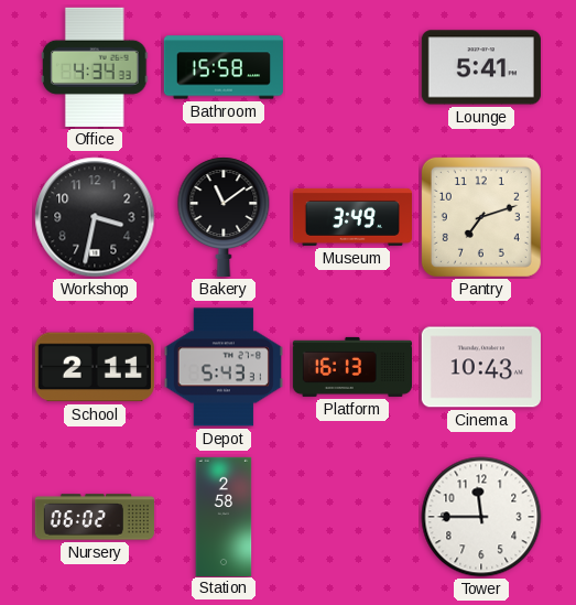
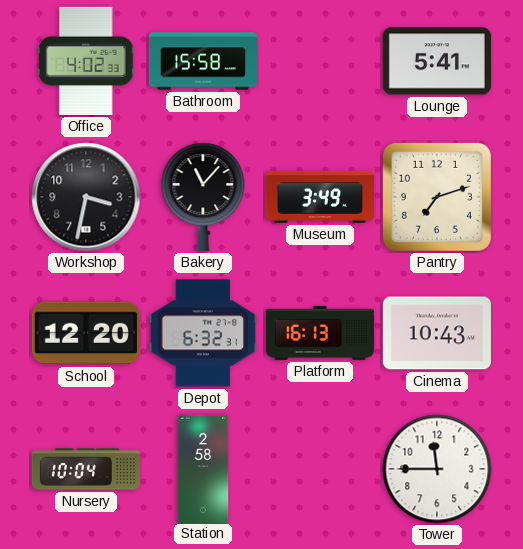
Office: 4:34 -> 4:02 (86, 61)
Bakery: 11:09 -> 11:07 (203, 197)
School: 2:11 -> 12:20 (86, 333)
Depot: 5:43 -> 6:32 (203, 333)
Nursery: 06:02 -> 10:04 (86, 469)
